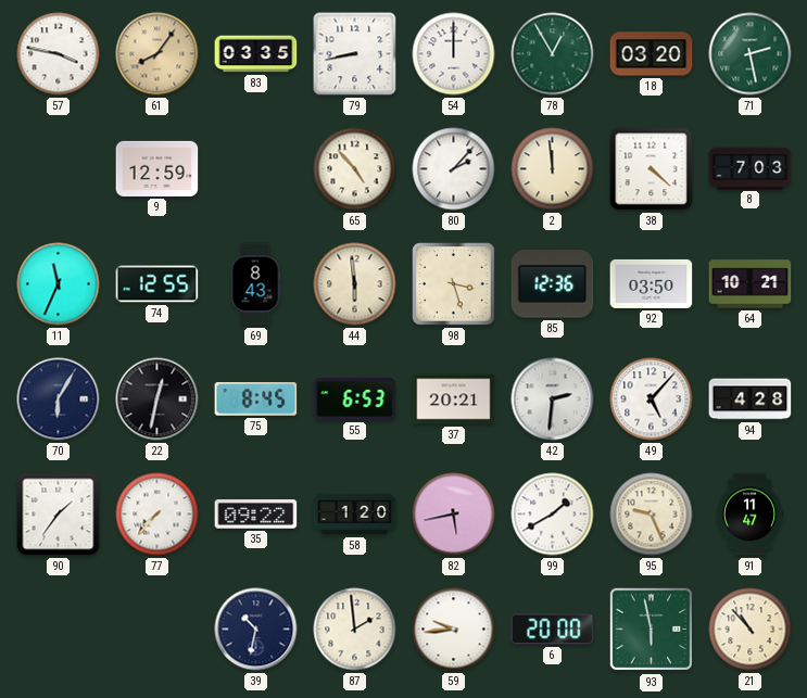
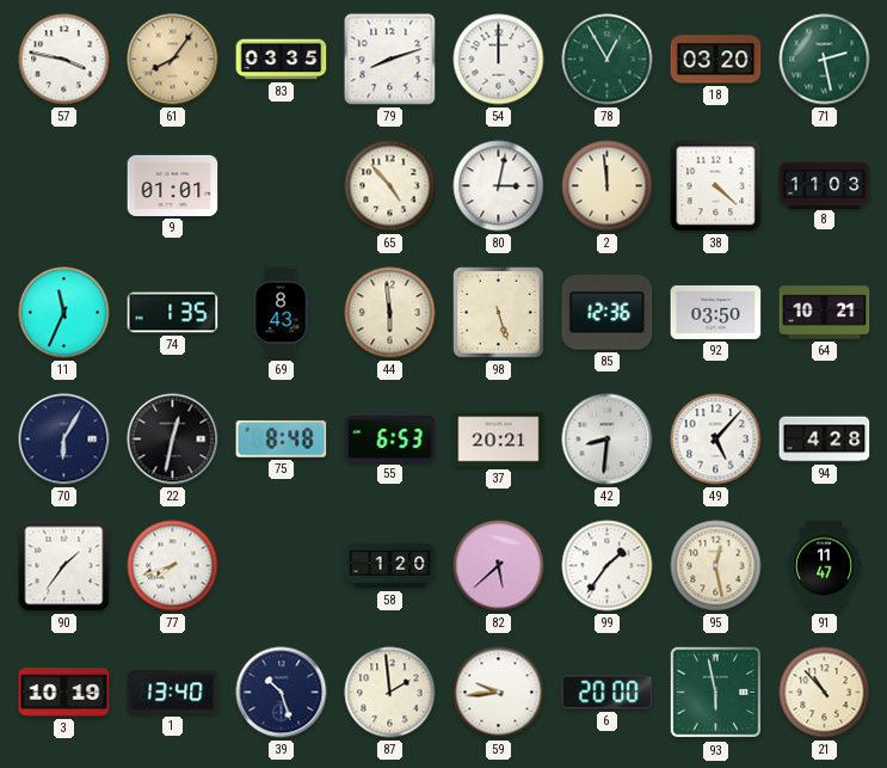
79: 8:43 -> 8:12 (390, 60)
9: 12:59 -> 01:01 (173, 185)
80: 2:07 -> 3:02 (499, 186)
8: 7:03 -> 11:03 (825, 185)
74: 12:55 -> 1:35 (173, 313)
98: 3:27 -> 5:27 (499, 313)
75: 8:45 -> 8:48 (282, 440)
42: 2:31 -> 8:31 (608, 440)
77: 7:37 -> 7:42 (173, 566)
35: 09:22 -> none (256, 515)
82: 5:43 -> 5:38 (499, 566)
99: 1:40 -> 1:36 (608, 566)
95: 9:26 -> 12:28 (716, 566)
3: none -> 10:19 (64, 693)
1: none -> 13:40 (173, 693)
39: 10:32 -> 10:27 (282, 693)
